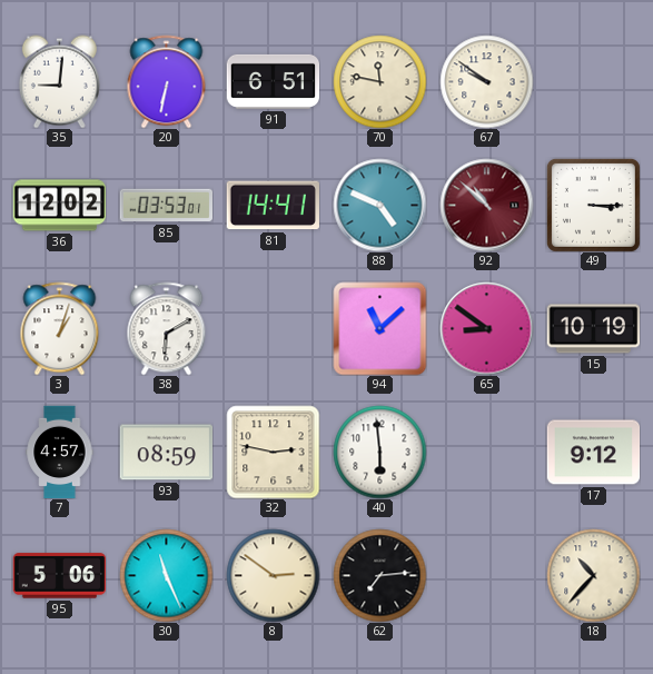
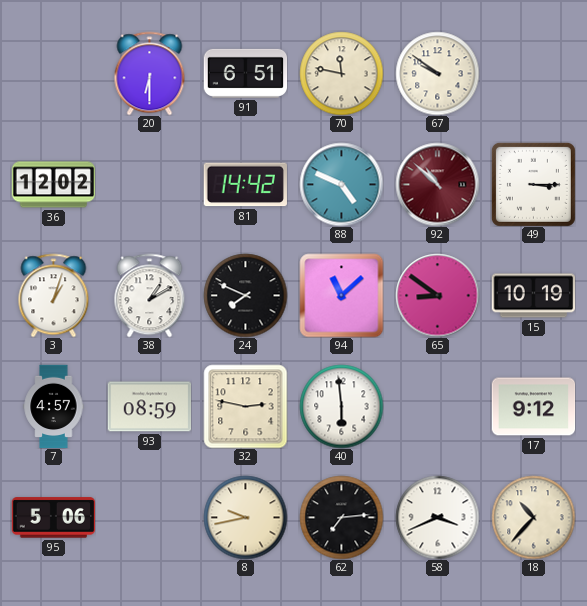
35: 9:01 -> none (59, 81)
20: 6:32 -> 6:30 (150, 73)
85: 03:53 -> none (166, 206)
81: 14:41 -> 14:42 (245, 185)
38: 6:10 -> 1:10 (150, 295)
24: none -> 7:49 (245, 295)
30: 11:26 -> none (166, 575)
8: 2:51 -> 9:43 (245, 517)
58: none -> 3:41 (437, 517)
